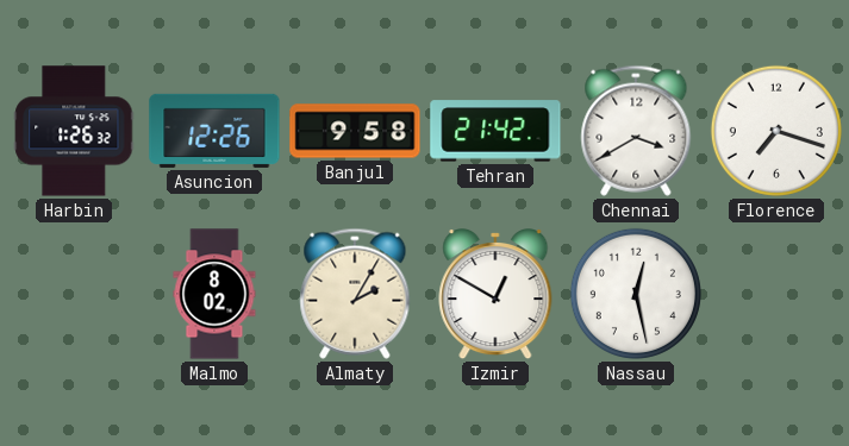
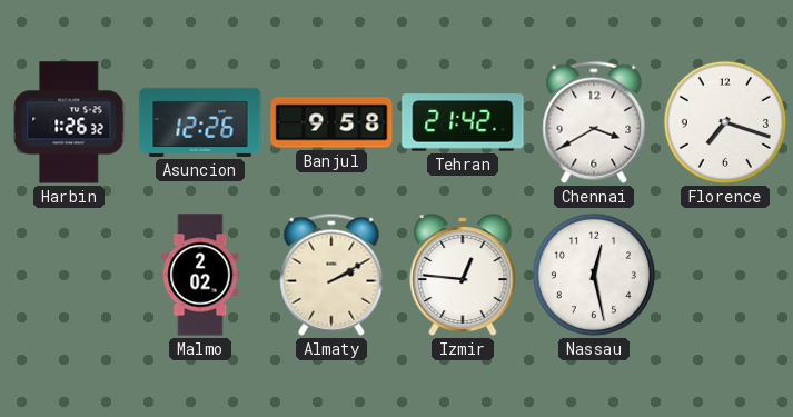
Malmo: 8:02 -> 2:02 (200, 275)
Almaty: 2:05 -> 2:10 (331, 275)
Izmir: 12:50 -> 12:46 (463, 276)
